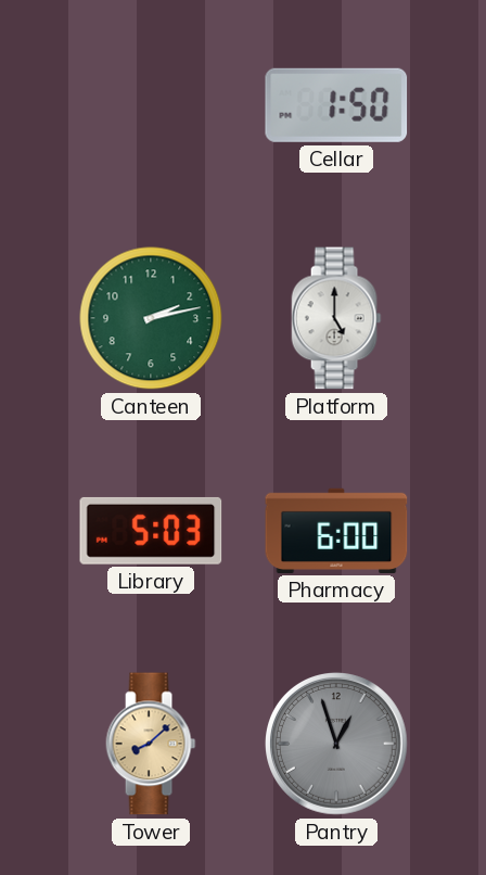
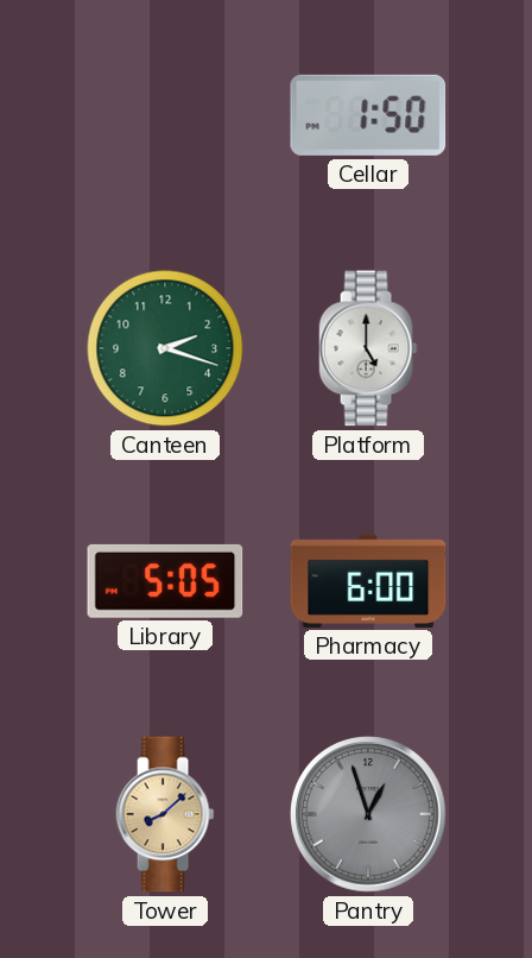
Canteen: 2:13 -> 2:18 (165, 348)
Library: 5:03 -> 5:05 (165, 581)
